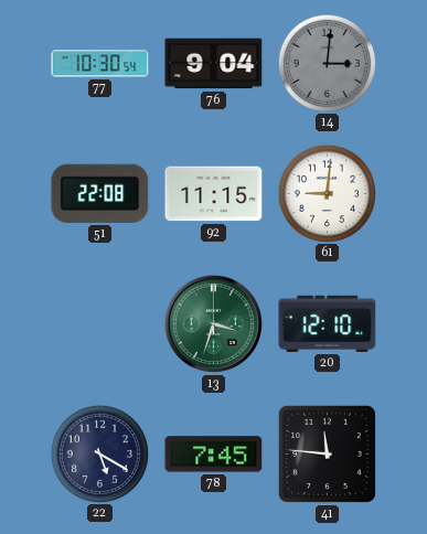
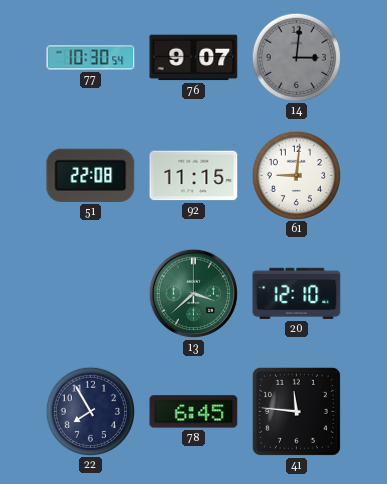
76: 9:04 -> 9:07 (194, 58)
13: 3:33 -> 3:38 (193, 293)
22: 5:20 -> 7:55 (90, 411)
78: 7:45 -> 6:45 (194, 412)
